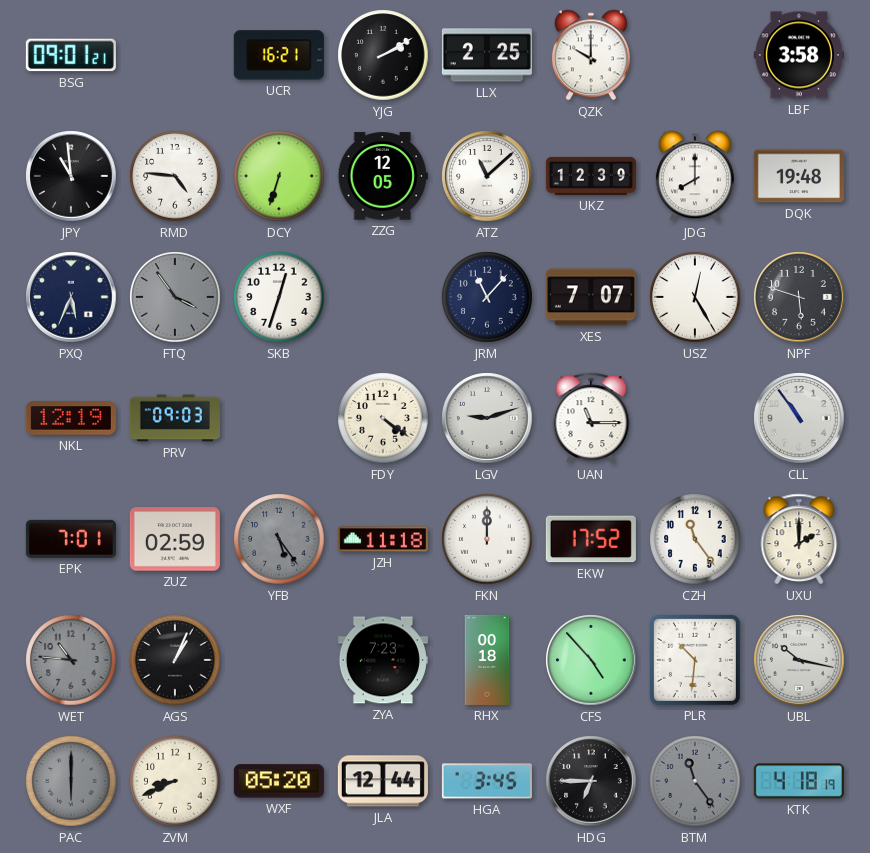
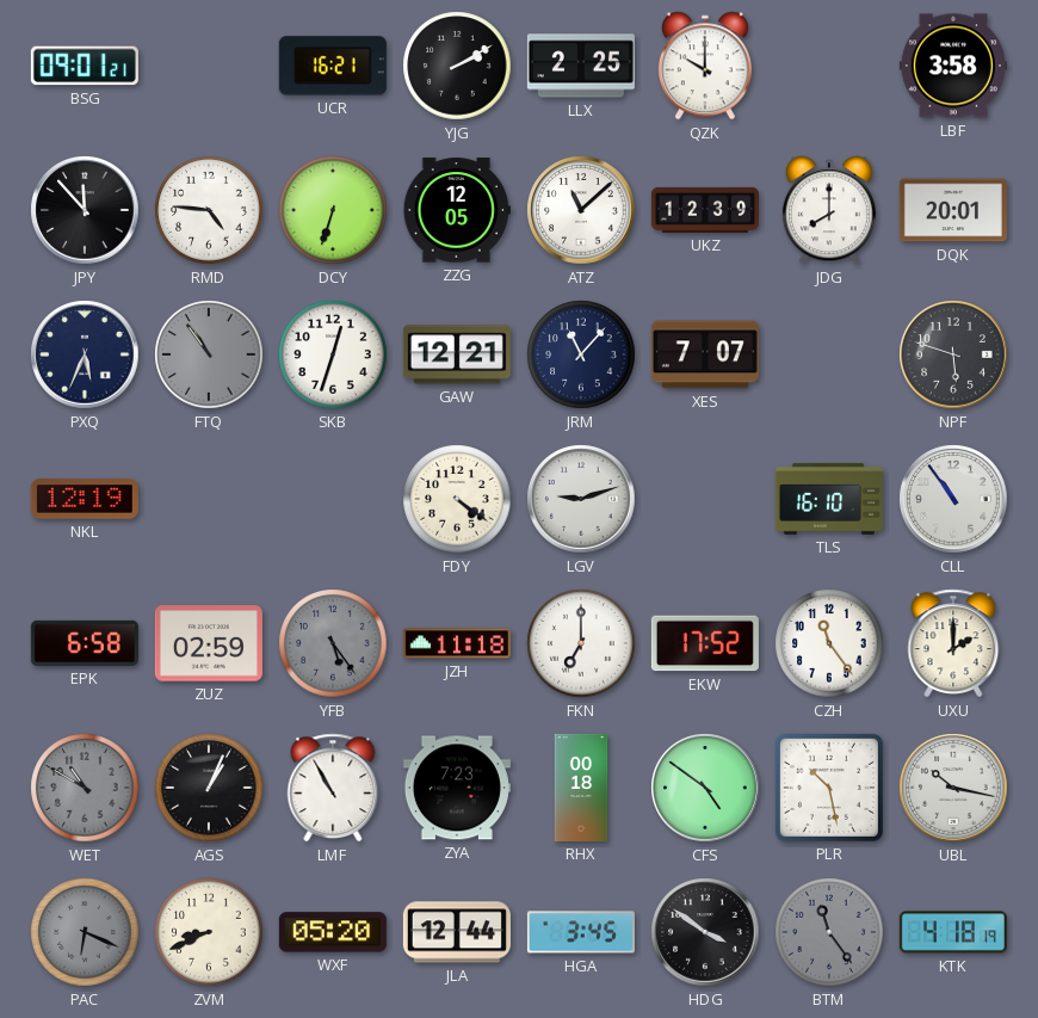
JPY: 10:59 -> 11:53 (85, 210)
DQK: 19:48 -> 20:01 (953, 210)
FTQ: 3:54 -> 10:54 (209, 354)
GAW: none -> 12:21 (457, 354)
USZ: 12:25 -> none (695, 297)
PRV: 09:03 -> none (175, 418)
UAN: 11:15 -> none (591, 418)
TLS: none -> 16:10 (829, 499)
EPK: 7:01 -> 6:58 (85, 643)
FKN: 12:00 -> 7:00 (581, 643)
WET: 10:46 -> 10:50 (85, 788)
LMF: none -> 10:55 (333, 788)
CFS: 4:53 -> 4:51 (705, 788)
PLR: 10:31 -> 10:28 (829, 788)
PAC: 6:00 -> 6:19 (85, 932)
HDG: 6:45 -> 3:51 (705, 932)
